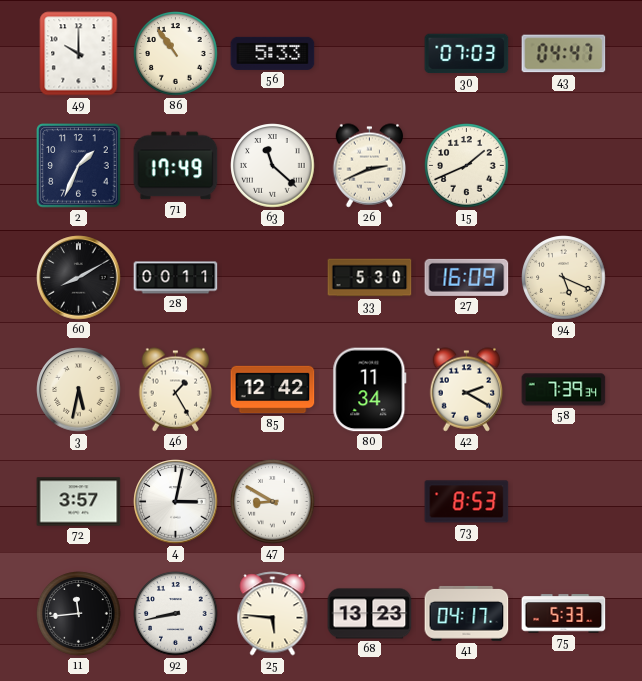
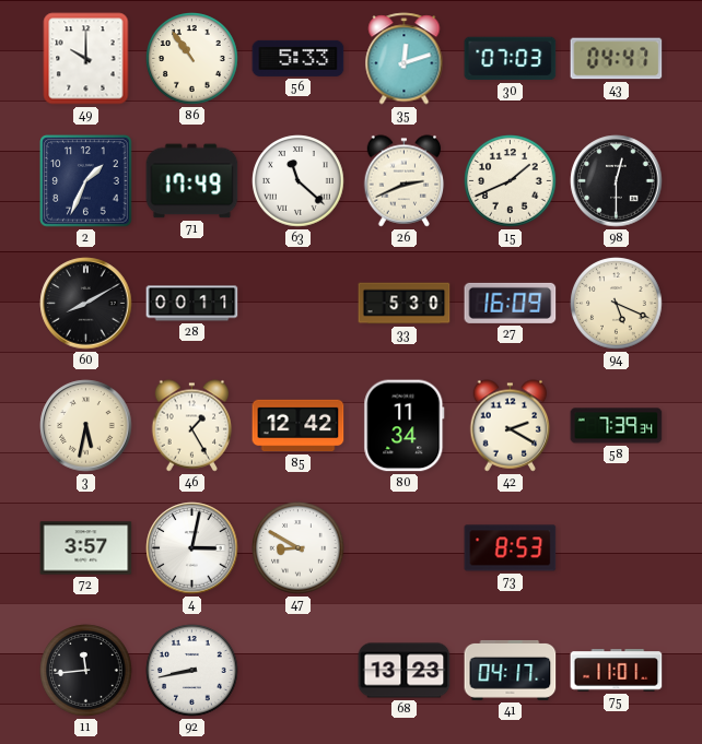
35: none -> 12:12 (405, 59)
98: none -> 12:30 (617, 181)
25: 5:46 -> none (273, 614)
75: 5:33 -> 11:01 (617, 671)
